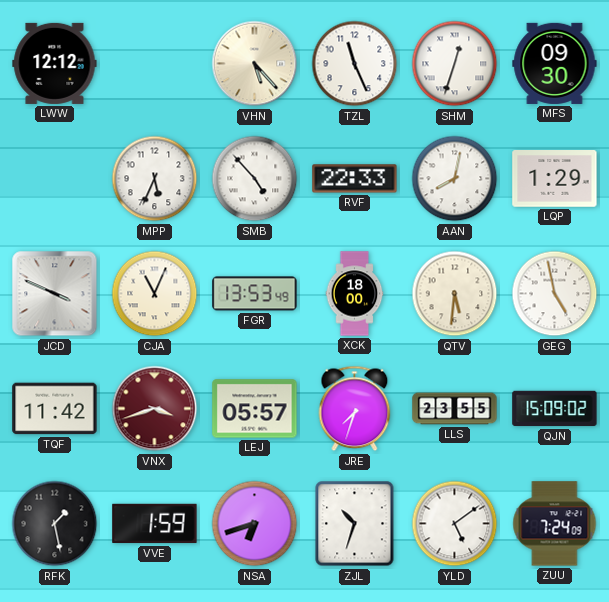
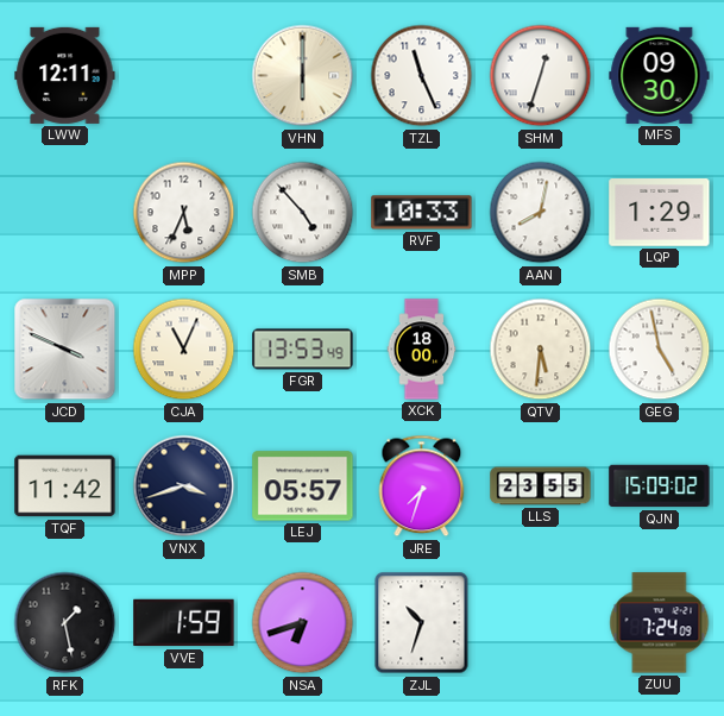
LWW: 12:12 -> 12:11 (65, 75)
VHN: 5:23 -> 6:00 (303, 76)
RVF: 22:33 -> 10:33 (422, 213)
VNX dial: burgundy -> navy (184, 486)
YLD: 5:09 -> none (455, 524)
